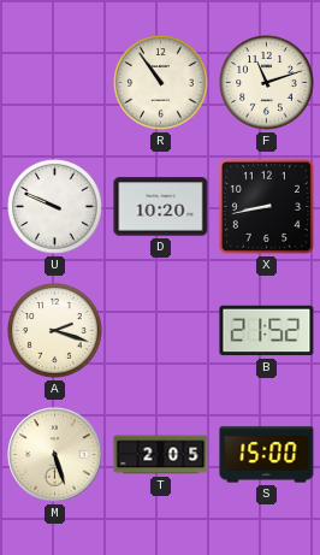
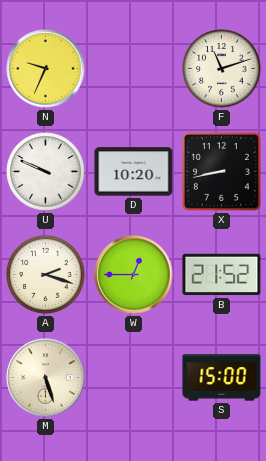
N: none -> 9:34 (46, 69)
R: 10:54 -> none (161, 83)
W: none -> 12:45 (134, 275)
T: 2:05 -> none (161, 455)
